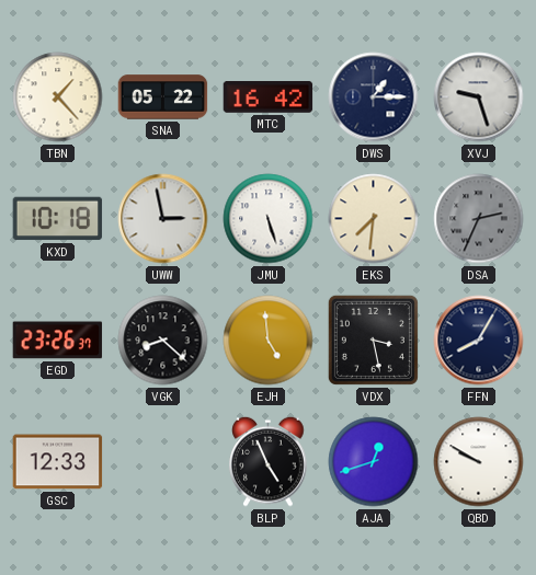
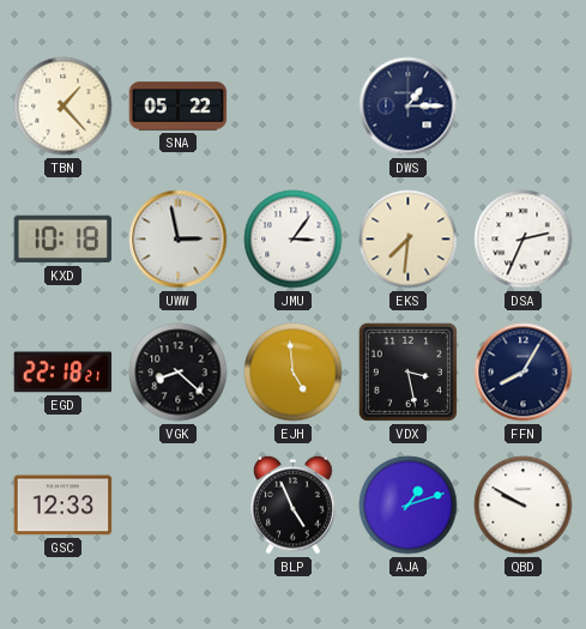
MTC: 16:42 -> none (269, 97)
XVJ: 9:27 -> none (479, 97)
JMU: 5:27 -> 3:06 (294, 240)
DSA dial: grey -> white (524, 240)
EGD: 23:26 -> 22:18 (64, 373)
AJA: 12:42 -> 1:12 (409, 506)
